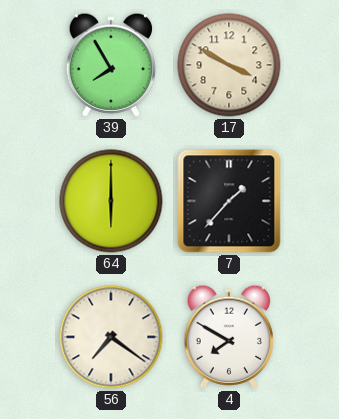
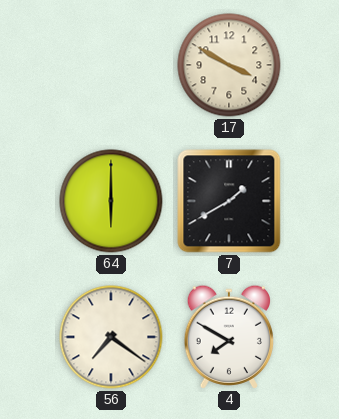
39: 7:55 -> none (110, 65)
7: 1:37 -> 1:40 (229, 201)
